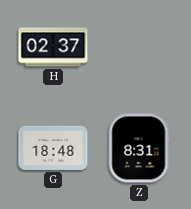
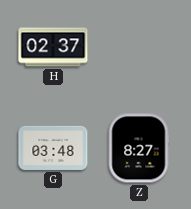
G: 18:48 -> 03:48 (53, 148)
Z: 8:31 -> 8:27 (139, 148)
